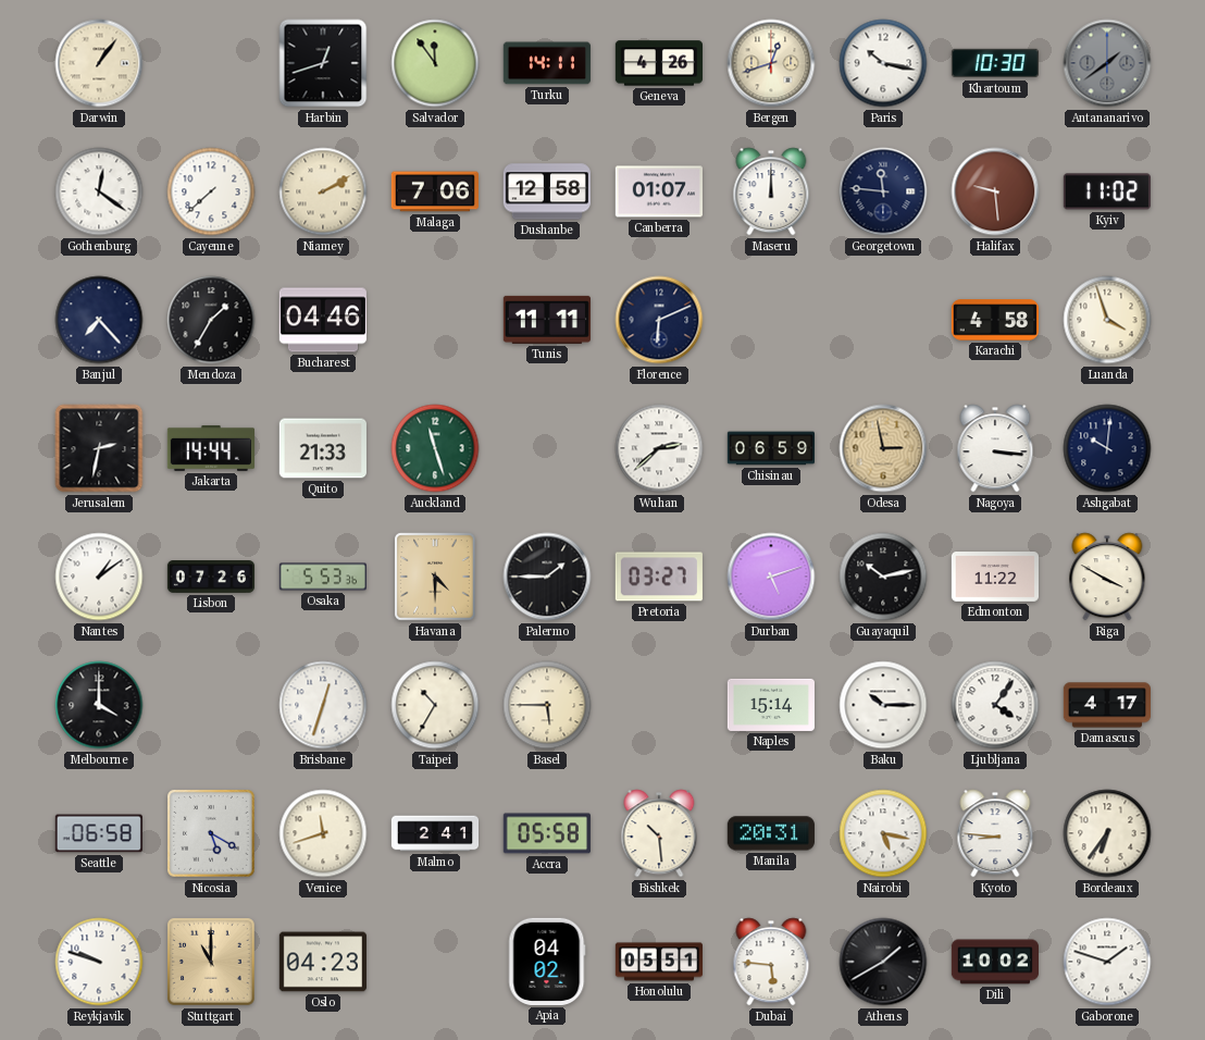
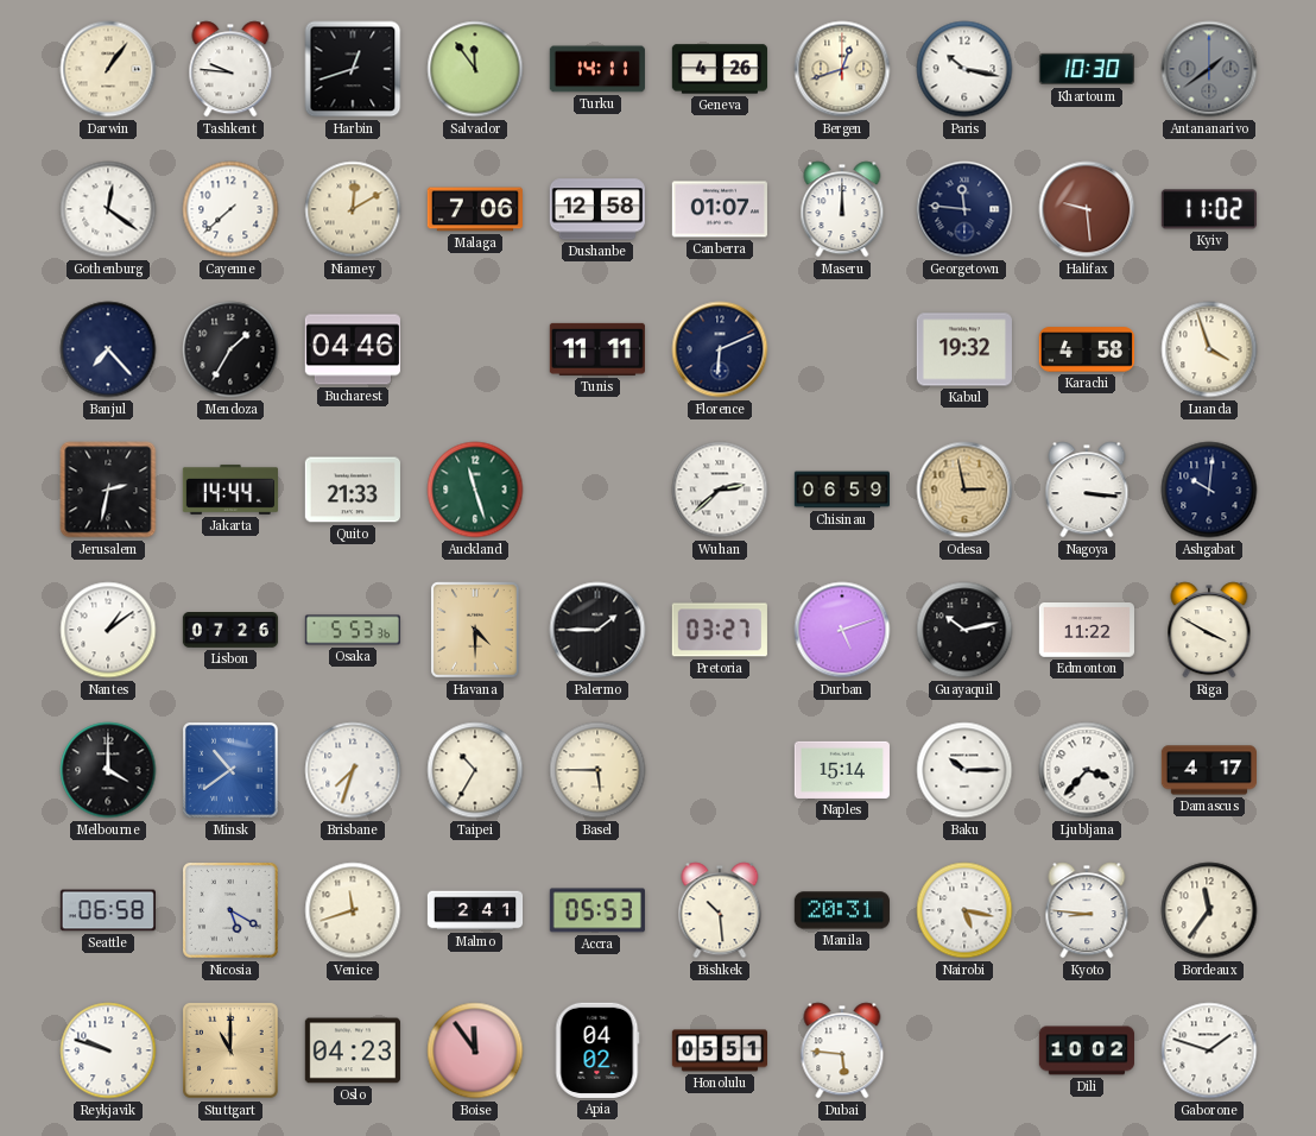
Tashkent: none -> 9:46 (230, 69)
Niamey: 2:10 -> 12:10 (353, 209)
Kabul: none -> 19:32 (964, 349)
Minsk: none -> 10:39 (232, 771)
Brisbane: 12:33 -> 7:33 (353, 770)
Ljubljana: 4:06 -> 3:37 (1087, 770)
Accra: 05:58 -> 05:53 (597, 910)
Bordeaux: 6:36 -> 11:36 (1209, 910)
Boise: none -> 11:54 (475, 1050)
Athens: 1:40 -> none (883, 962)
